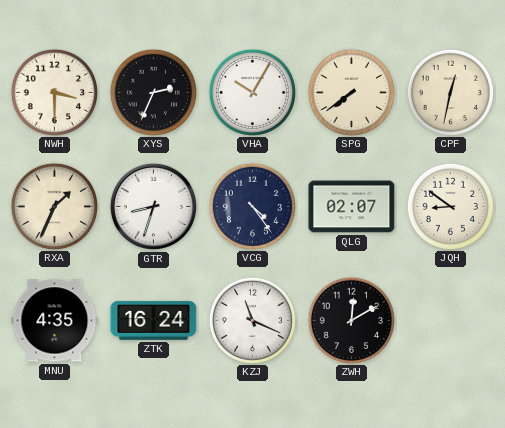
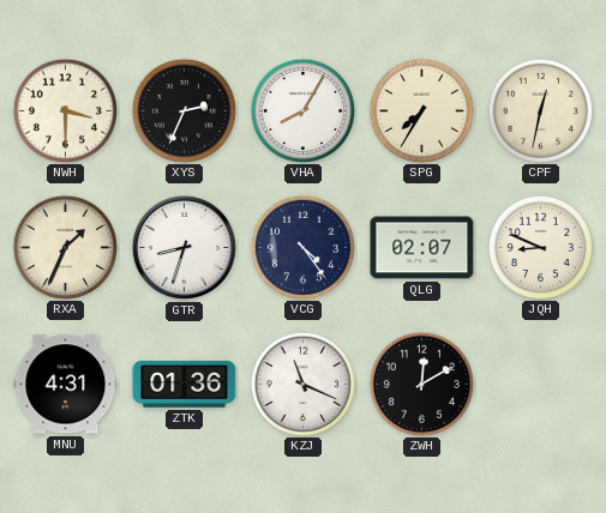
VHA: 10:05 -> 8:05 (302, 110)
SPG: 7:39 -> 7:35 (421, 110)
JQH: 8:51 -> 8:49 (540, 247)
MNU: 4:35 -> 4:31 (66, 385)
ZTK: 16:24 -> 01:36 (185, 384)
